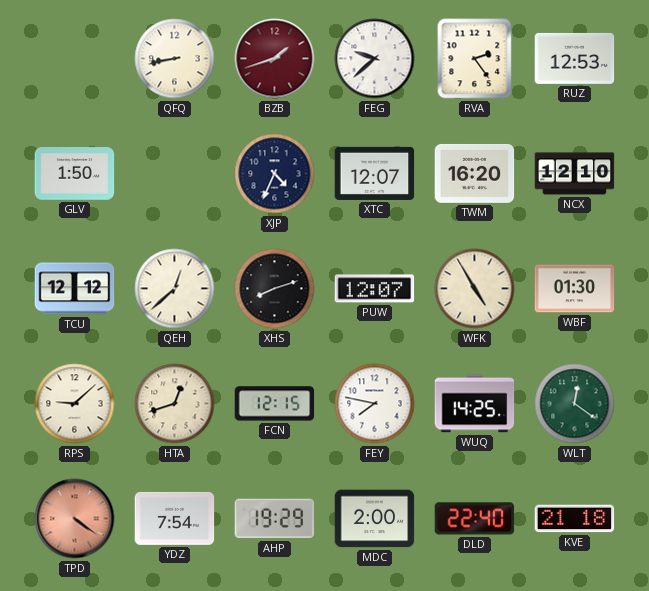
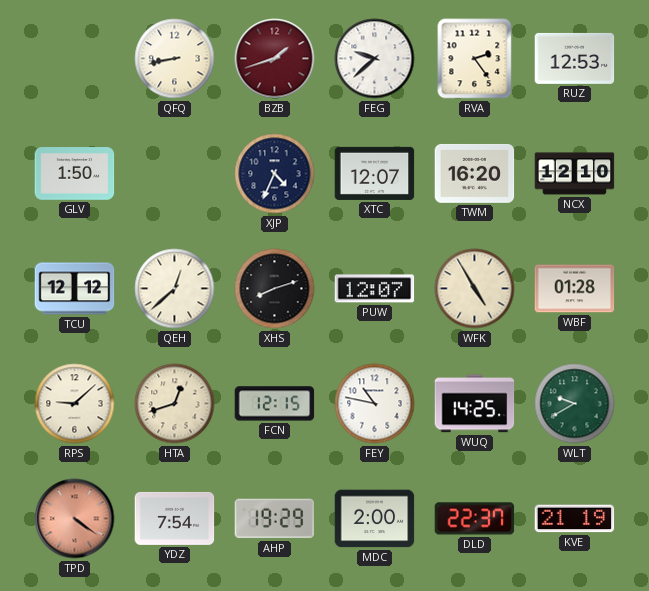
WBF: 01:30 -> 01:28 (575, 289)
FEY: 7:47 -> 10:47 (375, 404)
WLT: 12:21 -> 9:40 (575, 404)
DLD: 22:40 -> 22:37 (475, 519)
KVE: 21:18 -> 21:19 (575, 519)
